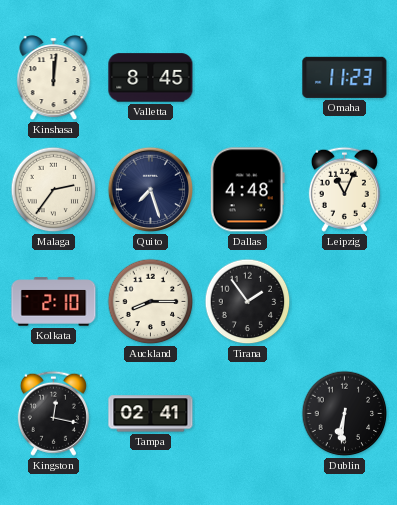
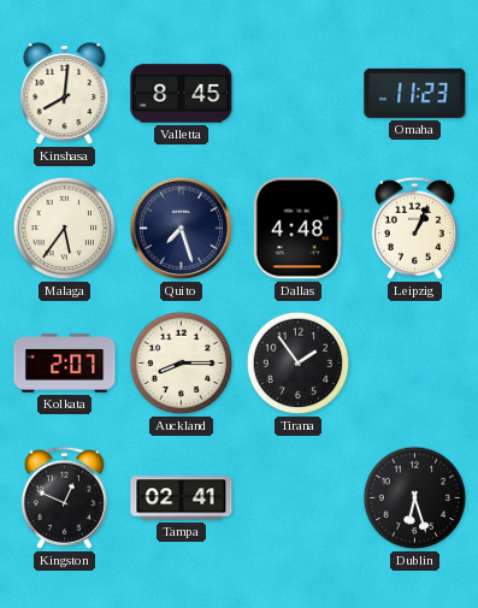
Kinshasa: 12:01 -> 8:01 (65, 95)
Malaga: 2:36 -> 5:36 (65, 229)
Leipzig: 11:04 -> 1:04 (414, 228)
Kolkata: 2:10 -> 2:07 (65, 364)
Kingston: 12:17 -> 12:49 (64, 497)
Dublin: 6:31 -> 6:27 (415, 498)
